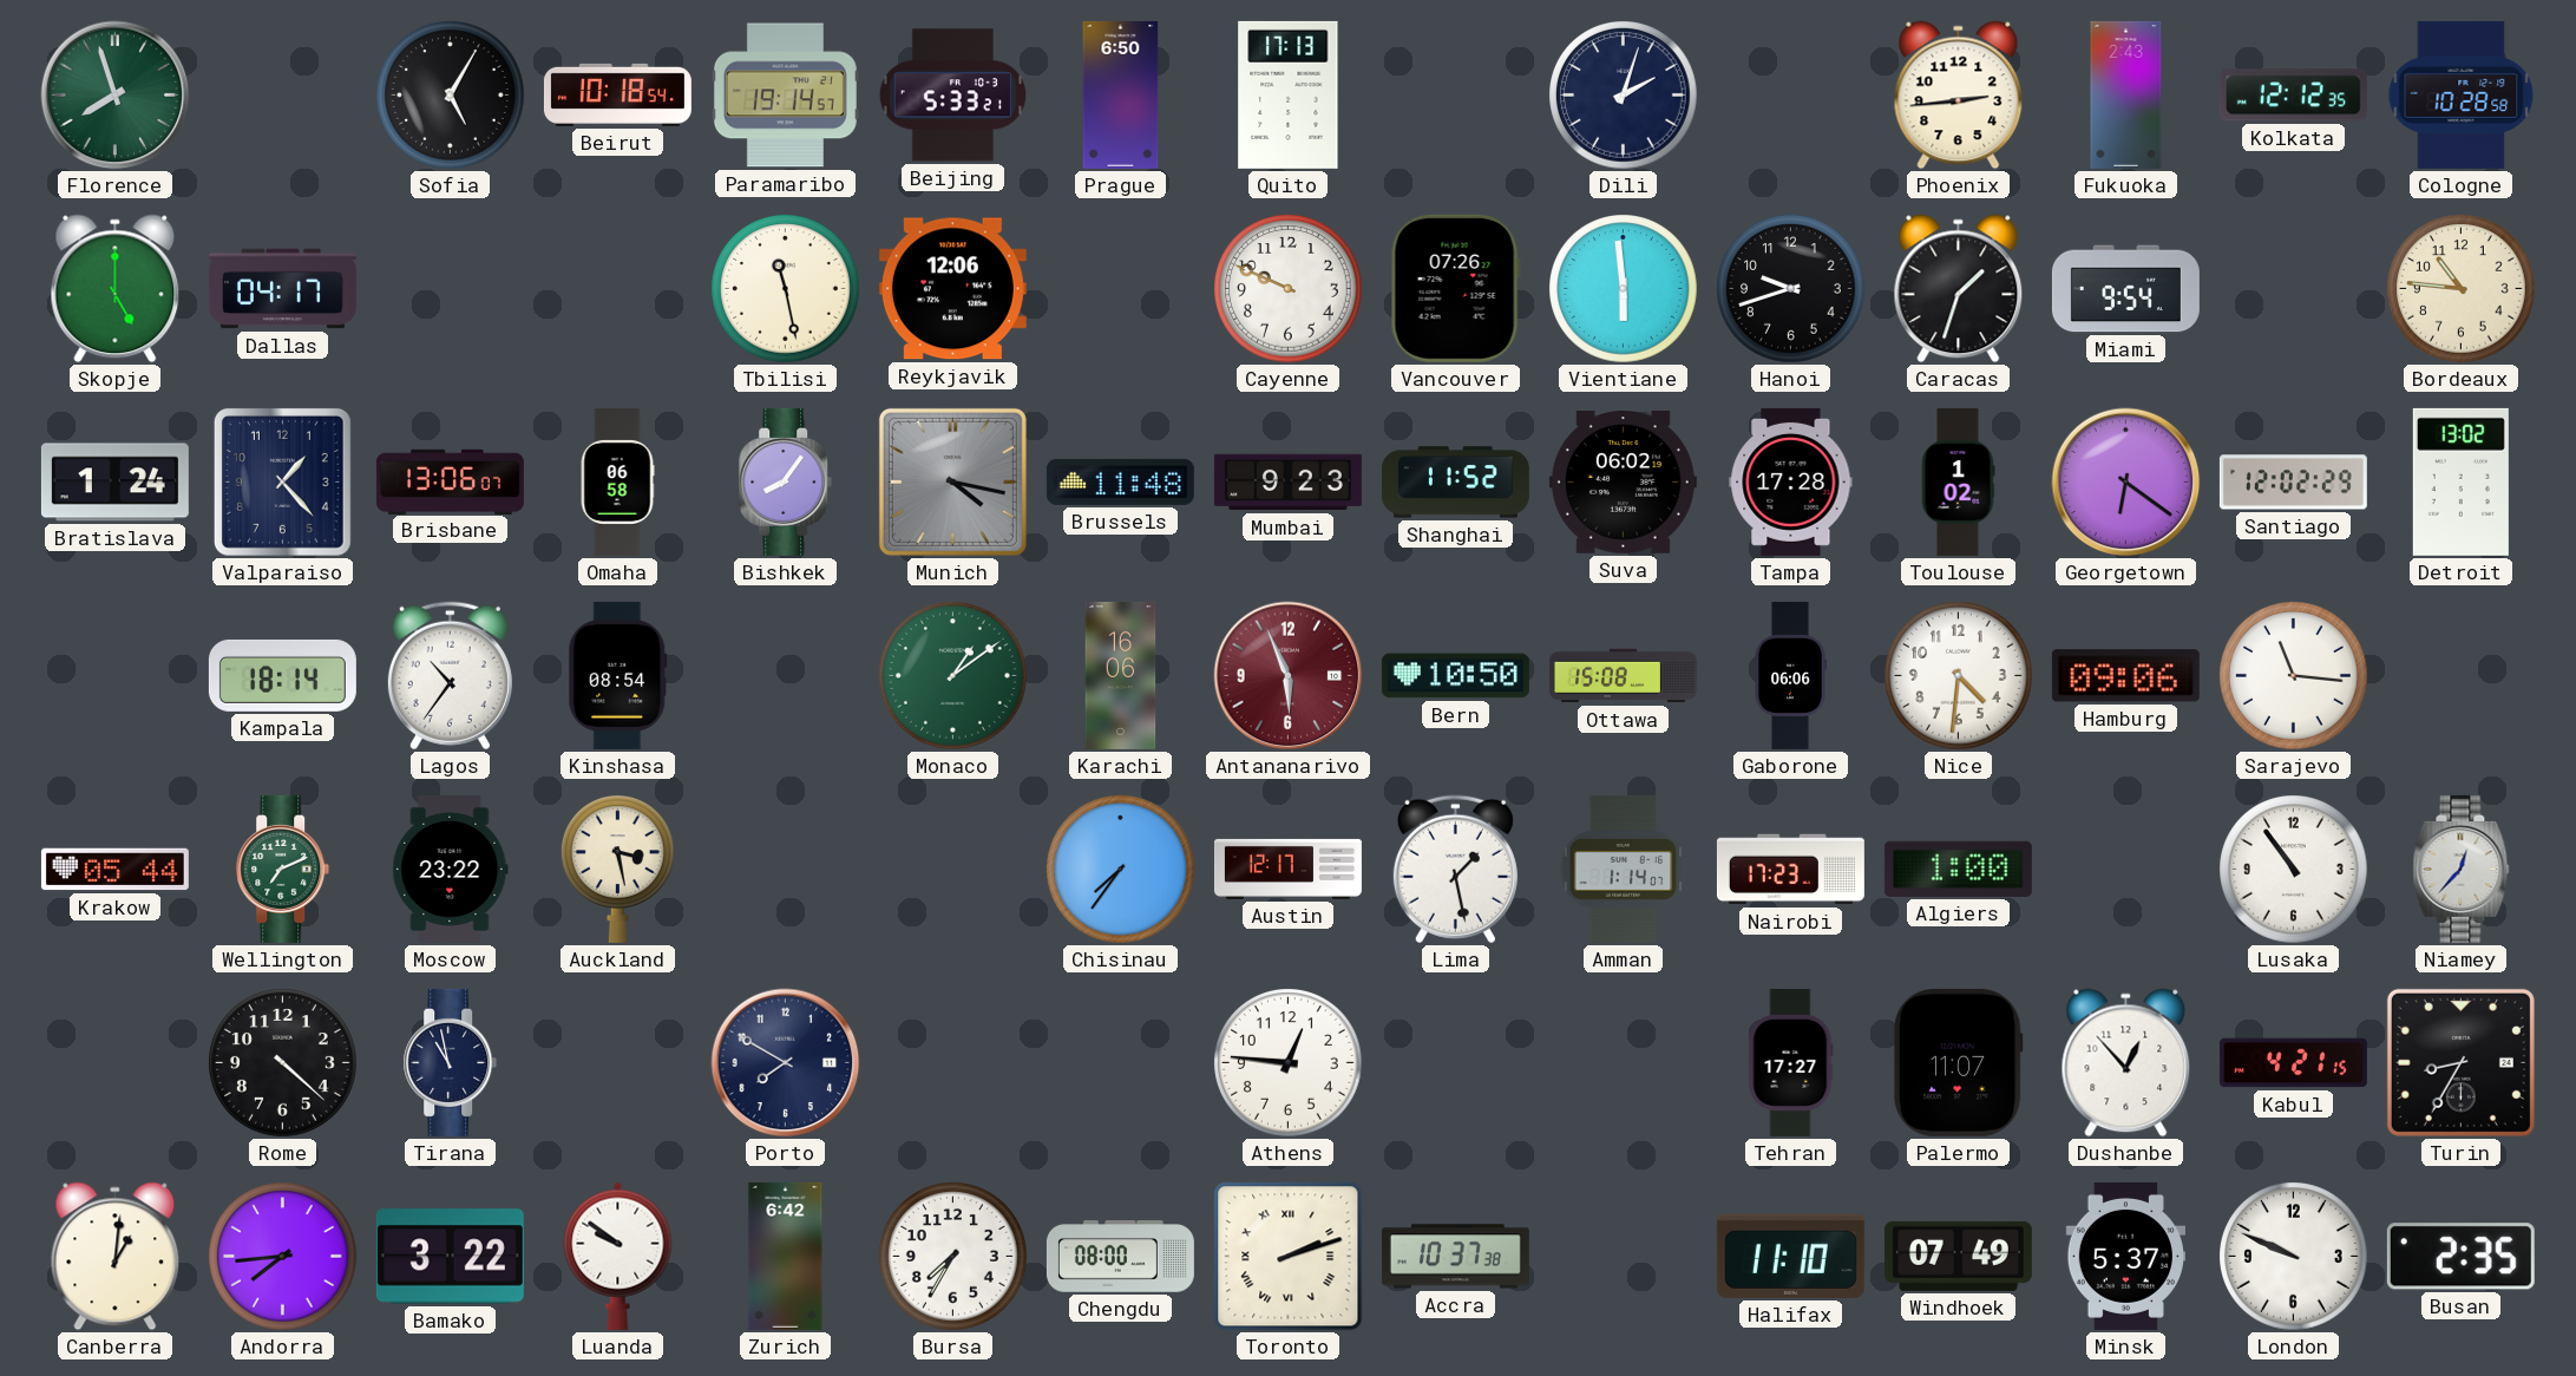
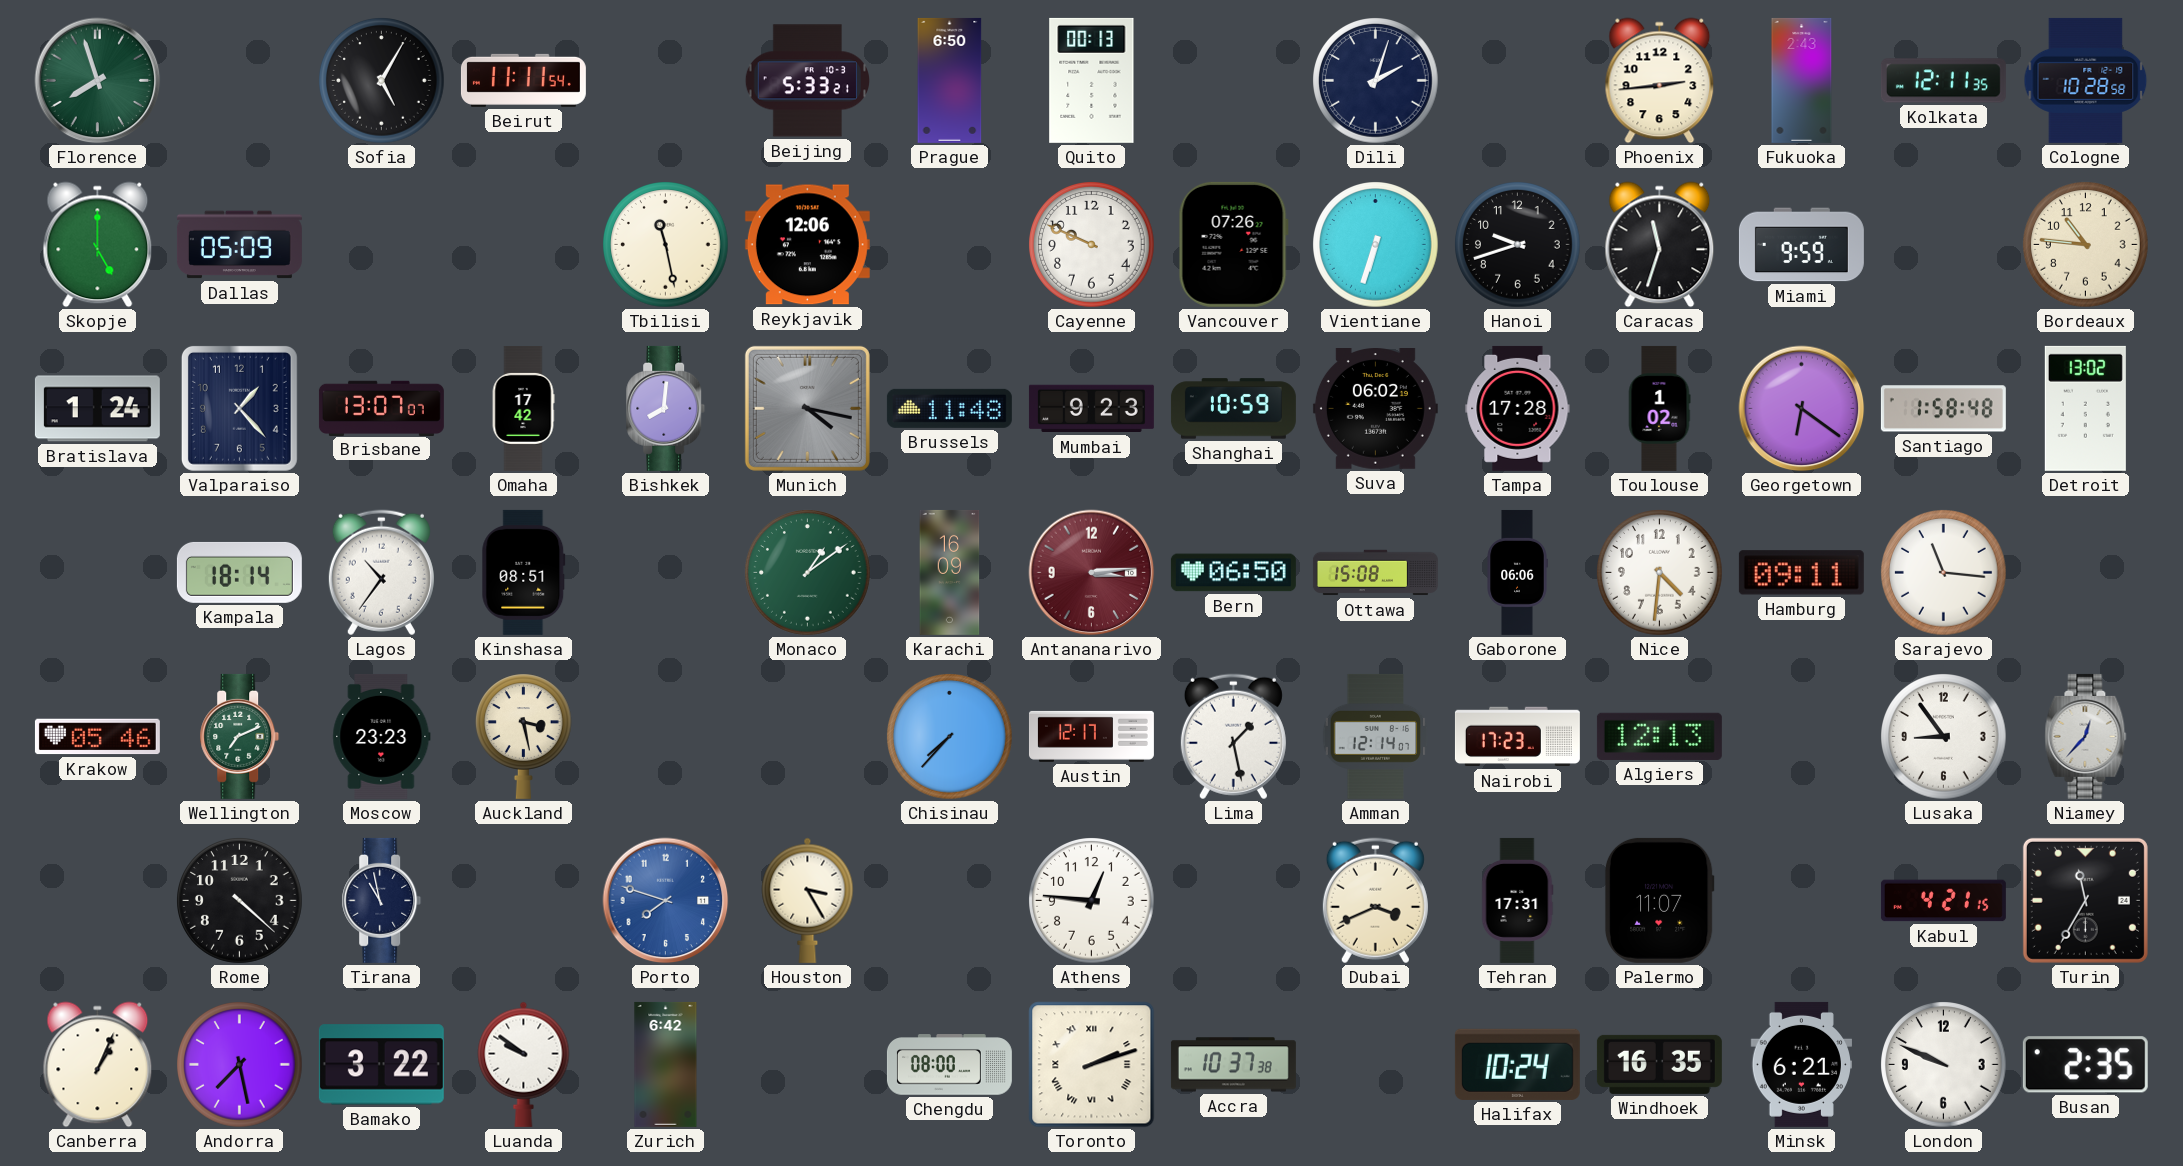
Beirut: 10:18 -> 11:11 (523, 80)
Paramaribo: 19:14 -> none (785, 96)
Quito: 17:13 -> 00:13 (1092, 80)
Kolkata: 12:12 -> 12:11 (1943, 81)
Dallas: 04:17 -> 05:09 (239, 245)
Vientiane: 5:59 -> 6:33 (1376, 245)
Caracas: 1:33 -> 11:33 (1660, 245)
Miami: 9:54 -> 9:59 (1801, 245)
Brisbane: 13:06 -> 13:07 (381, 408)
Omaha: 06:58 -> 17:42 (523, 408)
Bishkek: 8:06 -> 8:01 (666, 408)
Shanghai: 11:52 -> 10:59 (1233, 409)
Santiago: 12:02 -> 1:58 (1943, 409)
Kinshasa: 08:54 -> 08:51 (524, 572)
Karachi: 16:06 -> 16:09 (950, 572)
Antananarivo: 5:56 -> 3:14 (1092, 573)
Bern: 10:50 -> 06:50 (1233, 573)
Hamburg: 09:06 -> 09:11 (1801, 573)
Krakow: 05:44 -> 05:46 (97, 737)
Moscow: 23:22 -> 23:23 (382, 736)
Chisinau: 7:36 -> 7:37 (950, 737)
Amman: 1:14 -> 12:14 (1376, 736)
Algiers: 1:00 -> 12:13 (1659, 736)
Lusaka: 10:54 -> 8:54 (1944, 737)
Porto: 7:50 -> 7:48 (666, 901)
Porto dial: navy -> blue (666, 901)
Houston: none -> 3:25 (808, 900)
Dubai: none -> 3:41 (1375, 901)
Tehran: 17:27 -> 17:31 (1517, 900)
Dushanbe: 12:53 -> none (2126, 1063)
Turin: 8:35 -> 11:35 (2085, 900)
Canberra: 1:01 -> 1:04 (98, 1065)
Andorra: 7:44 -> 7:28 (240, 1065)
Bursa: 7:35 -> none (953, 1257)
Halifax: 11:10 -> 10:24 (1517, 1064)
Windhoek: 07:49 -> 16:35 (1659, 1064)
Minsk: 5:37 -> 6:21 (1801, 1064)
